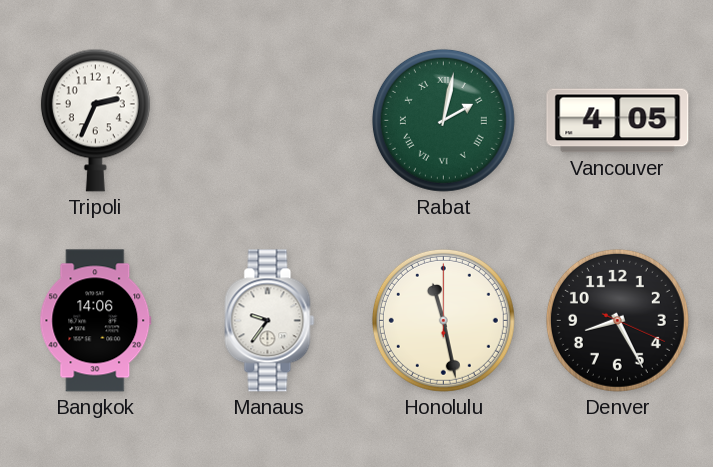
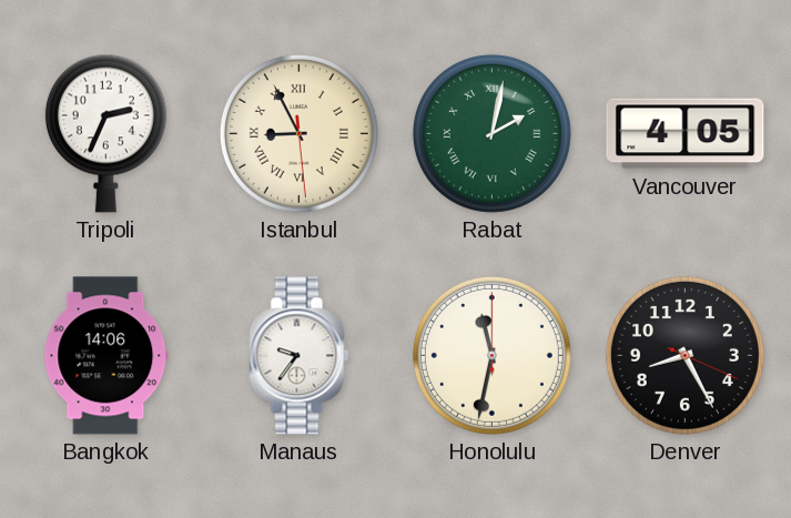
Istanbul: none -> 8:55 (298, 133)
Honolulu: 11:28 -> 11:32 (491, 355)
